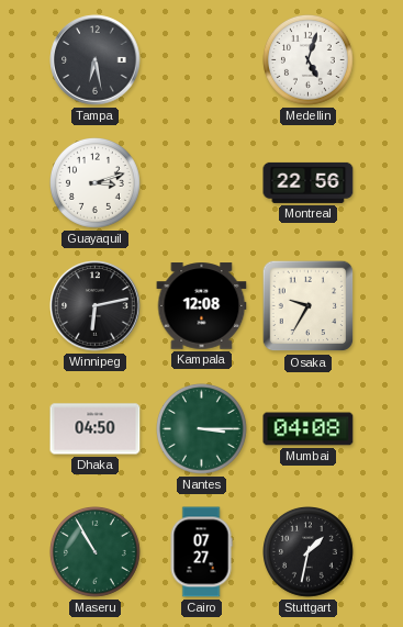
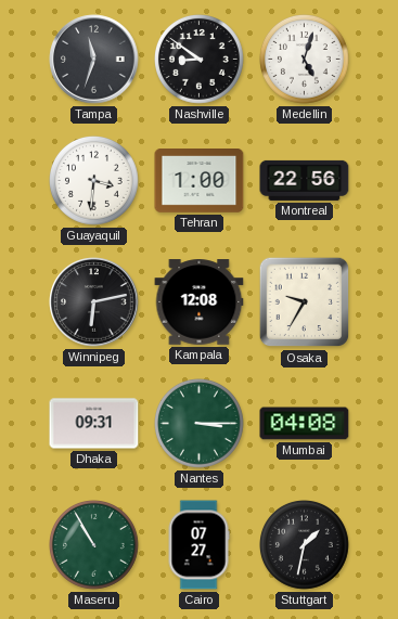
Tampa: 6:28 -> 11:33 (94, 60)
Nashville: none -> 8:51 (200, 60)
Guayaquil: 3:12 -> 3:31 (94, 181)
Tehran: none -> 1:00 (200, 181)
Dhaka: 04:50 -> 09:31 (94, 424)
